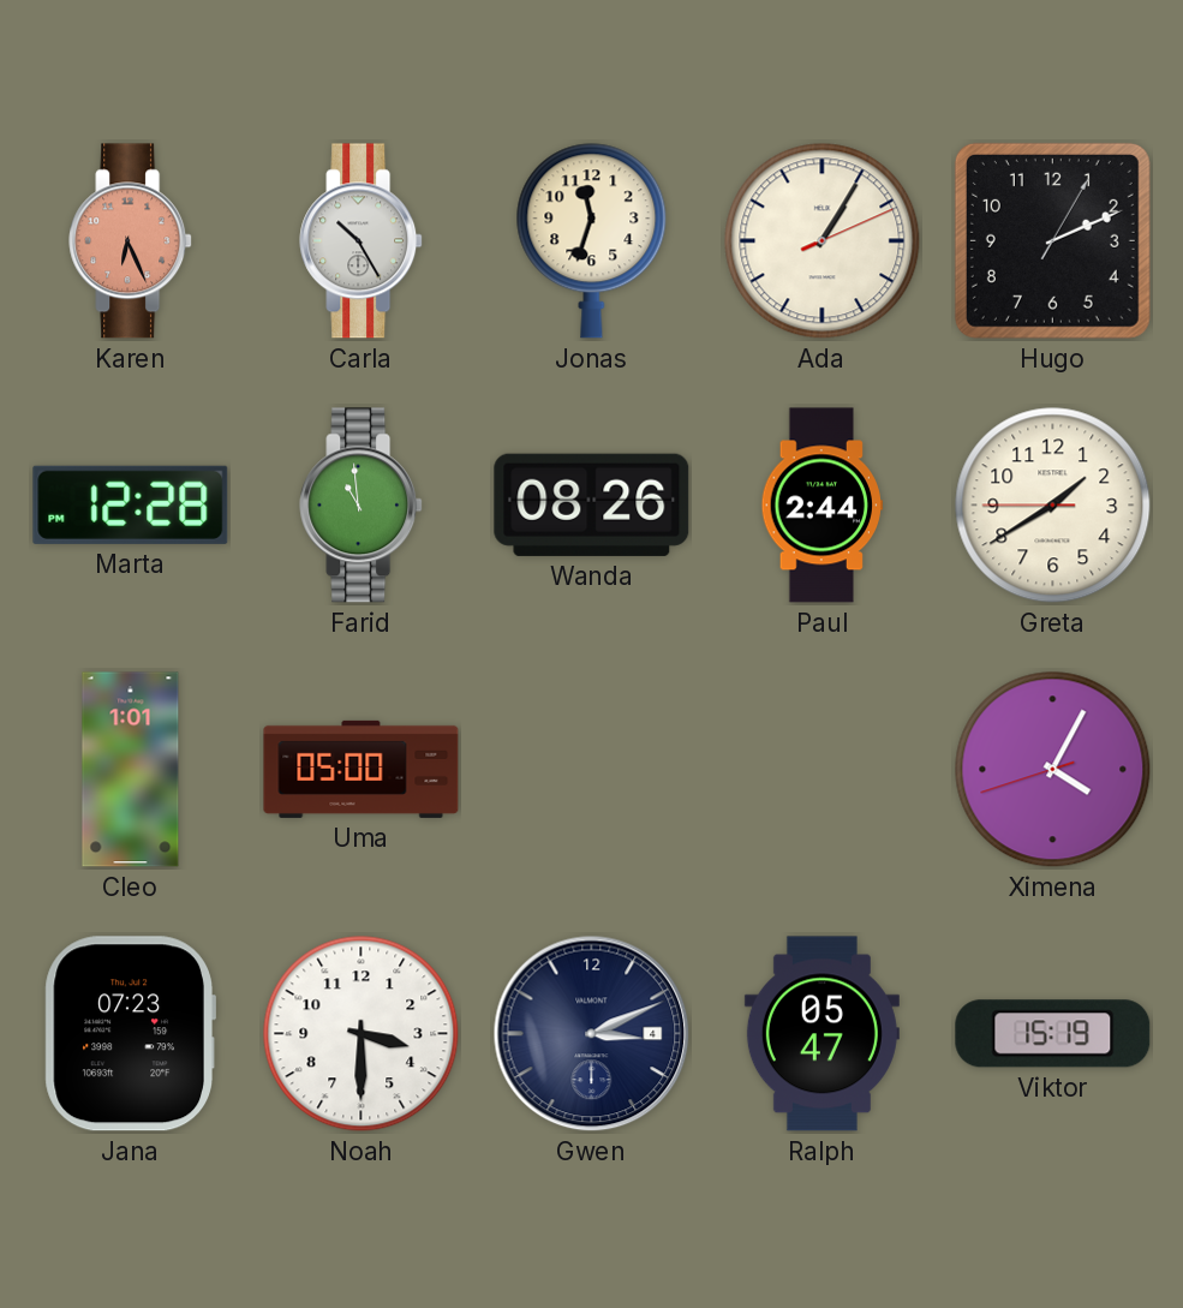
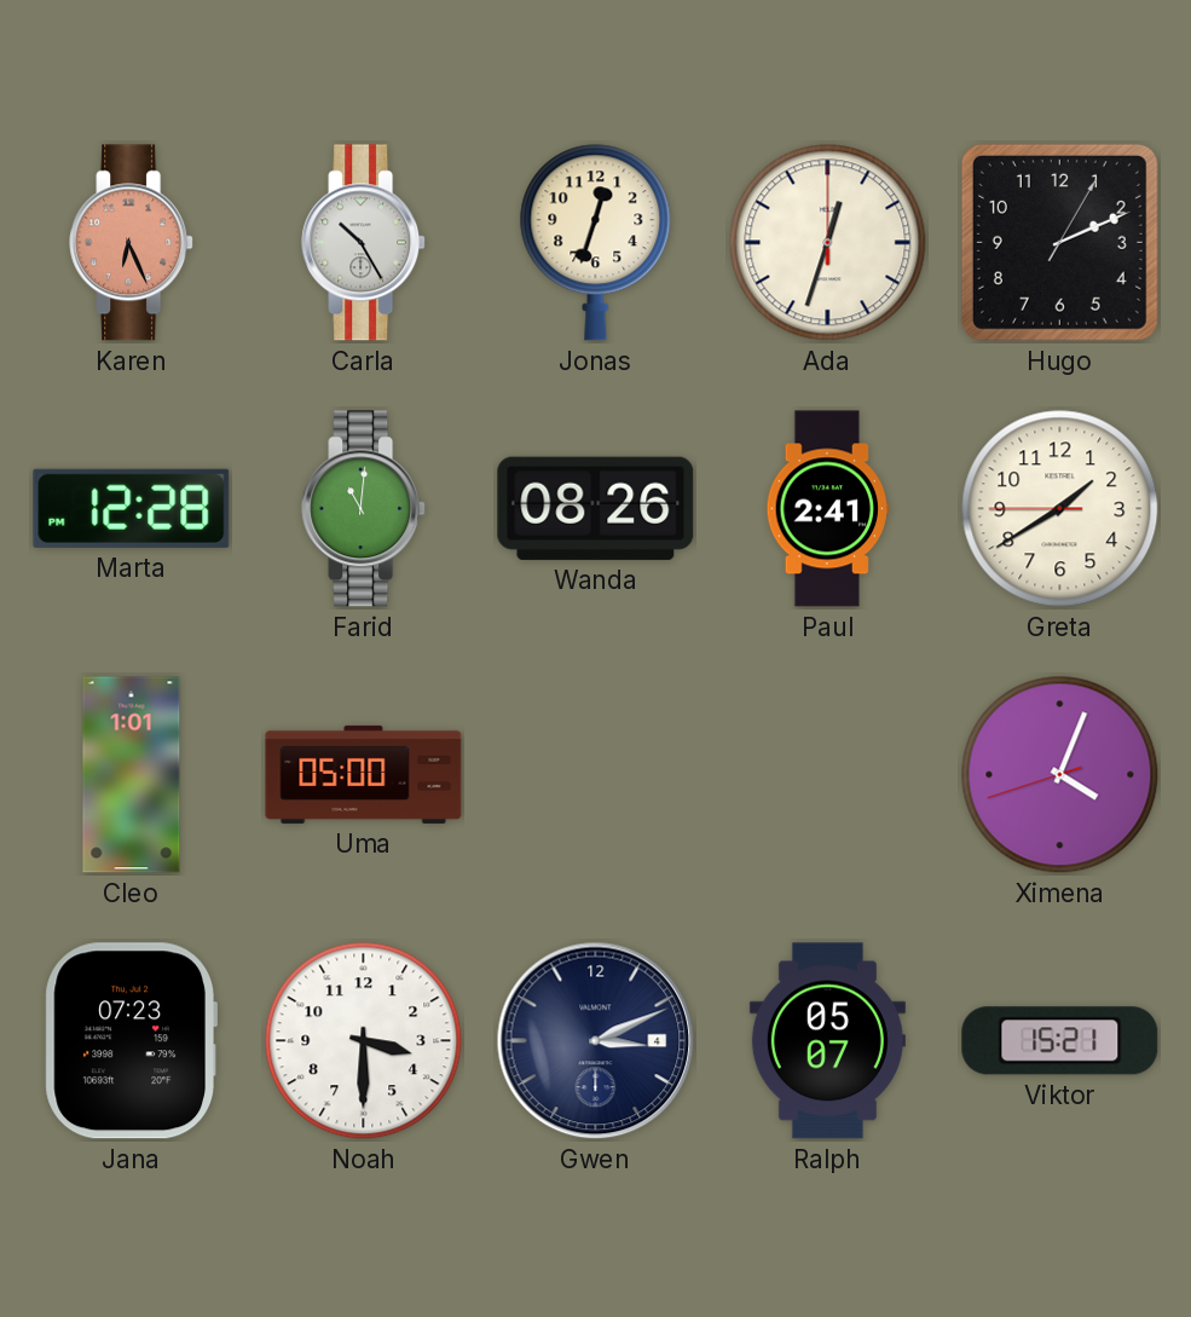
Jonas: 11:33 -> 12:33 (596, 243)
Ada: 1:05 -> 12:33 (828, 243)
Farid: 10:59 -> 11:01 (364, 509)
Paul: 2:44 -> 2:41 (827, 509)
Ximena: 4:04 -> 4:03 (1060, 775)
Ralph: 05:47 -> 05:07 (827, 1041)
Viktor: 15:19 -> 15:21 (1060, 1041)
